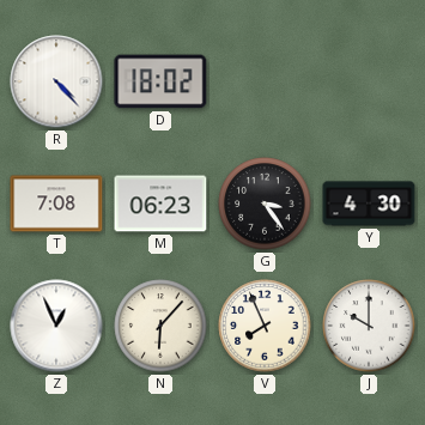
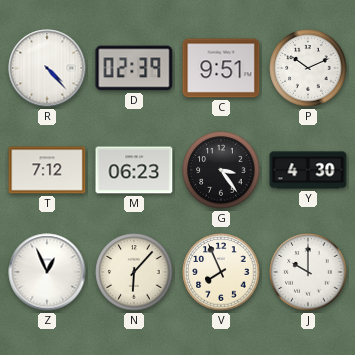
D: 18:02 -> 02:39 (134, 68)
C: none -> 9:51 (221, 68)
P: none -> 10:11 (308, 68)
T: 7:08 -> 7:12 (47, 170)
